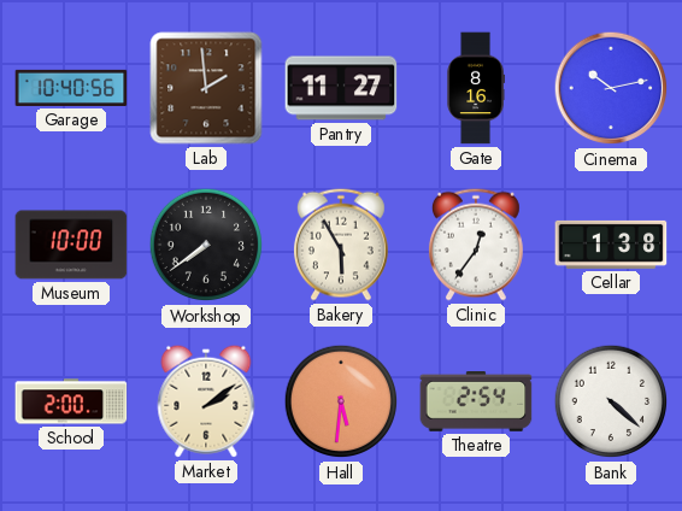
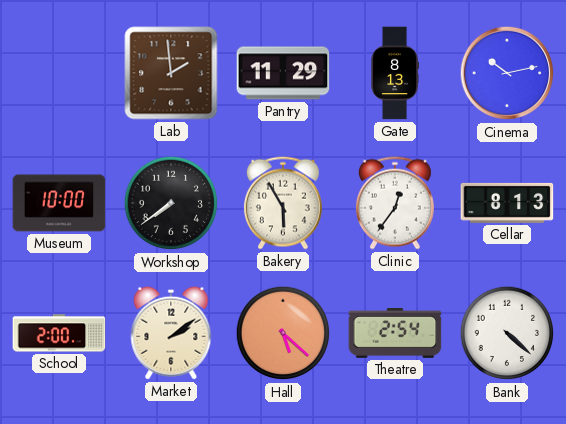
Garage: 10:40 -> none (71, 88)
Pantry: 11:27 -> 11:29 (283, 73)
Gate: 8:16 -> 8:13 (394, 73)
Cellar: 1:38 -> 8:13 (507, 203)
Hall: 5:31 -> 5:22 (283, 333)
